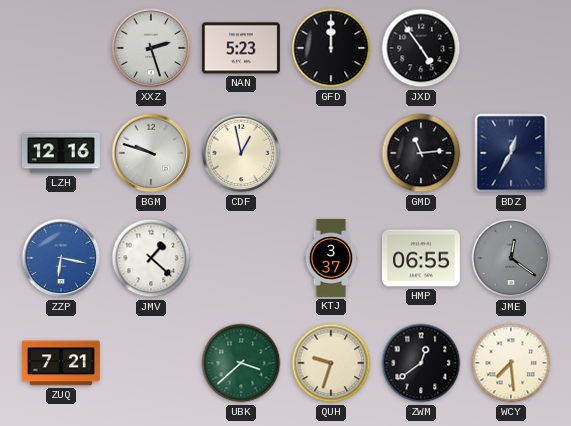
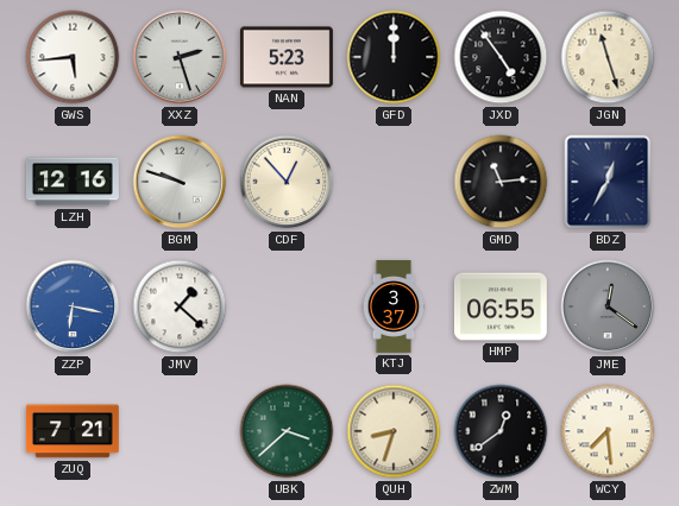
GWS: none -> 5:44 (73, 57)
JGN: none -> 11:27 (608, 57)
CDF: 12:58 -> 12:53 (287, 182)
QUH: 9:33 -> 8:33 (394, 431)
